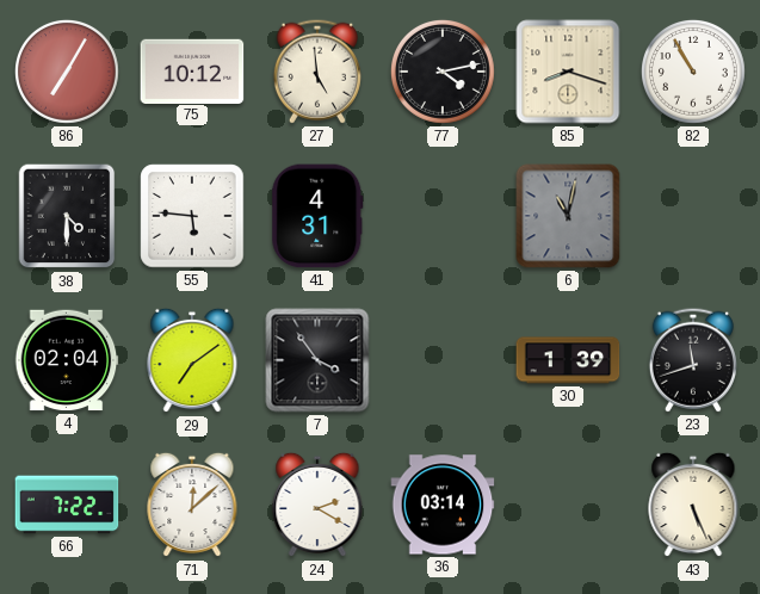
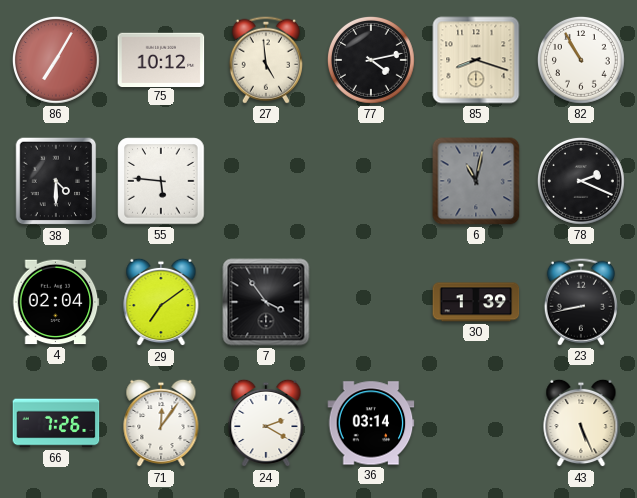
41: 4:31 -> none (317, 216)
78: none -> 2:19 (581, 181)
23: 11:42 -> 8:43 (581, 302)
66: 7:22 -> 7:26 (56, 423)
71: 12:08 -> 12:06 (161, 423)
